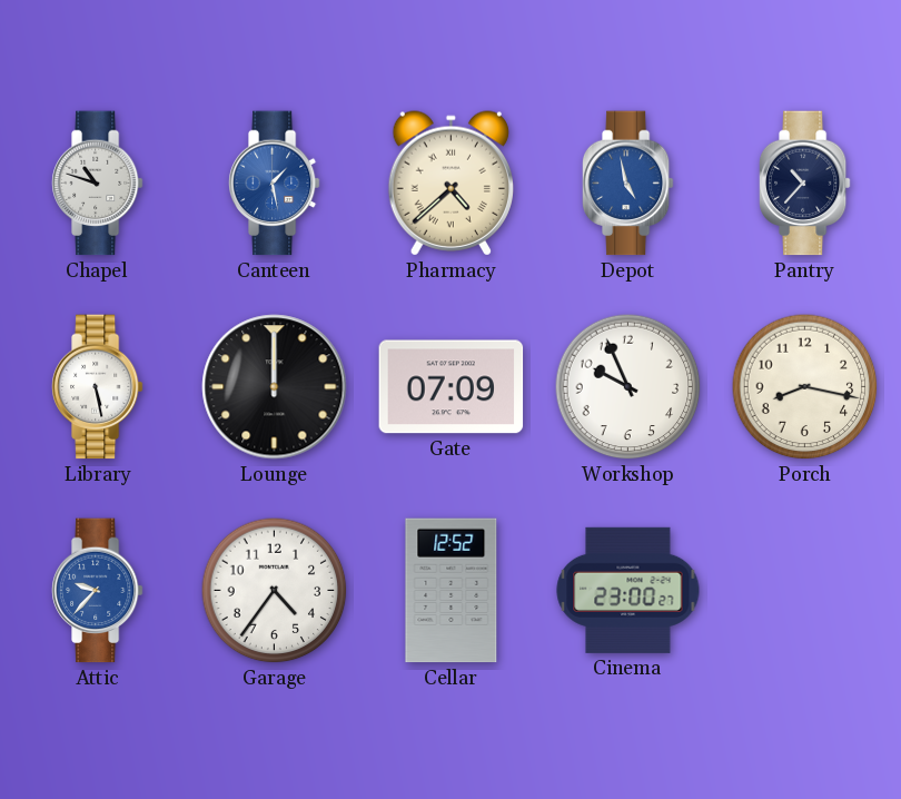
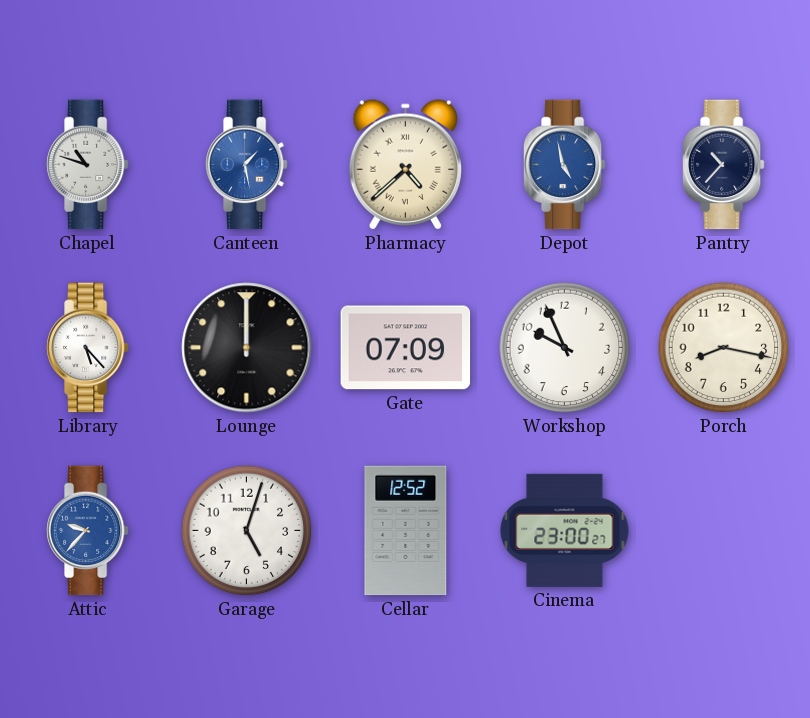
Library: 5:28 -> 5:23 (87, 348)
Garage: 4:36 -> 5:03 (247, 531)
